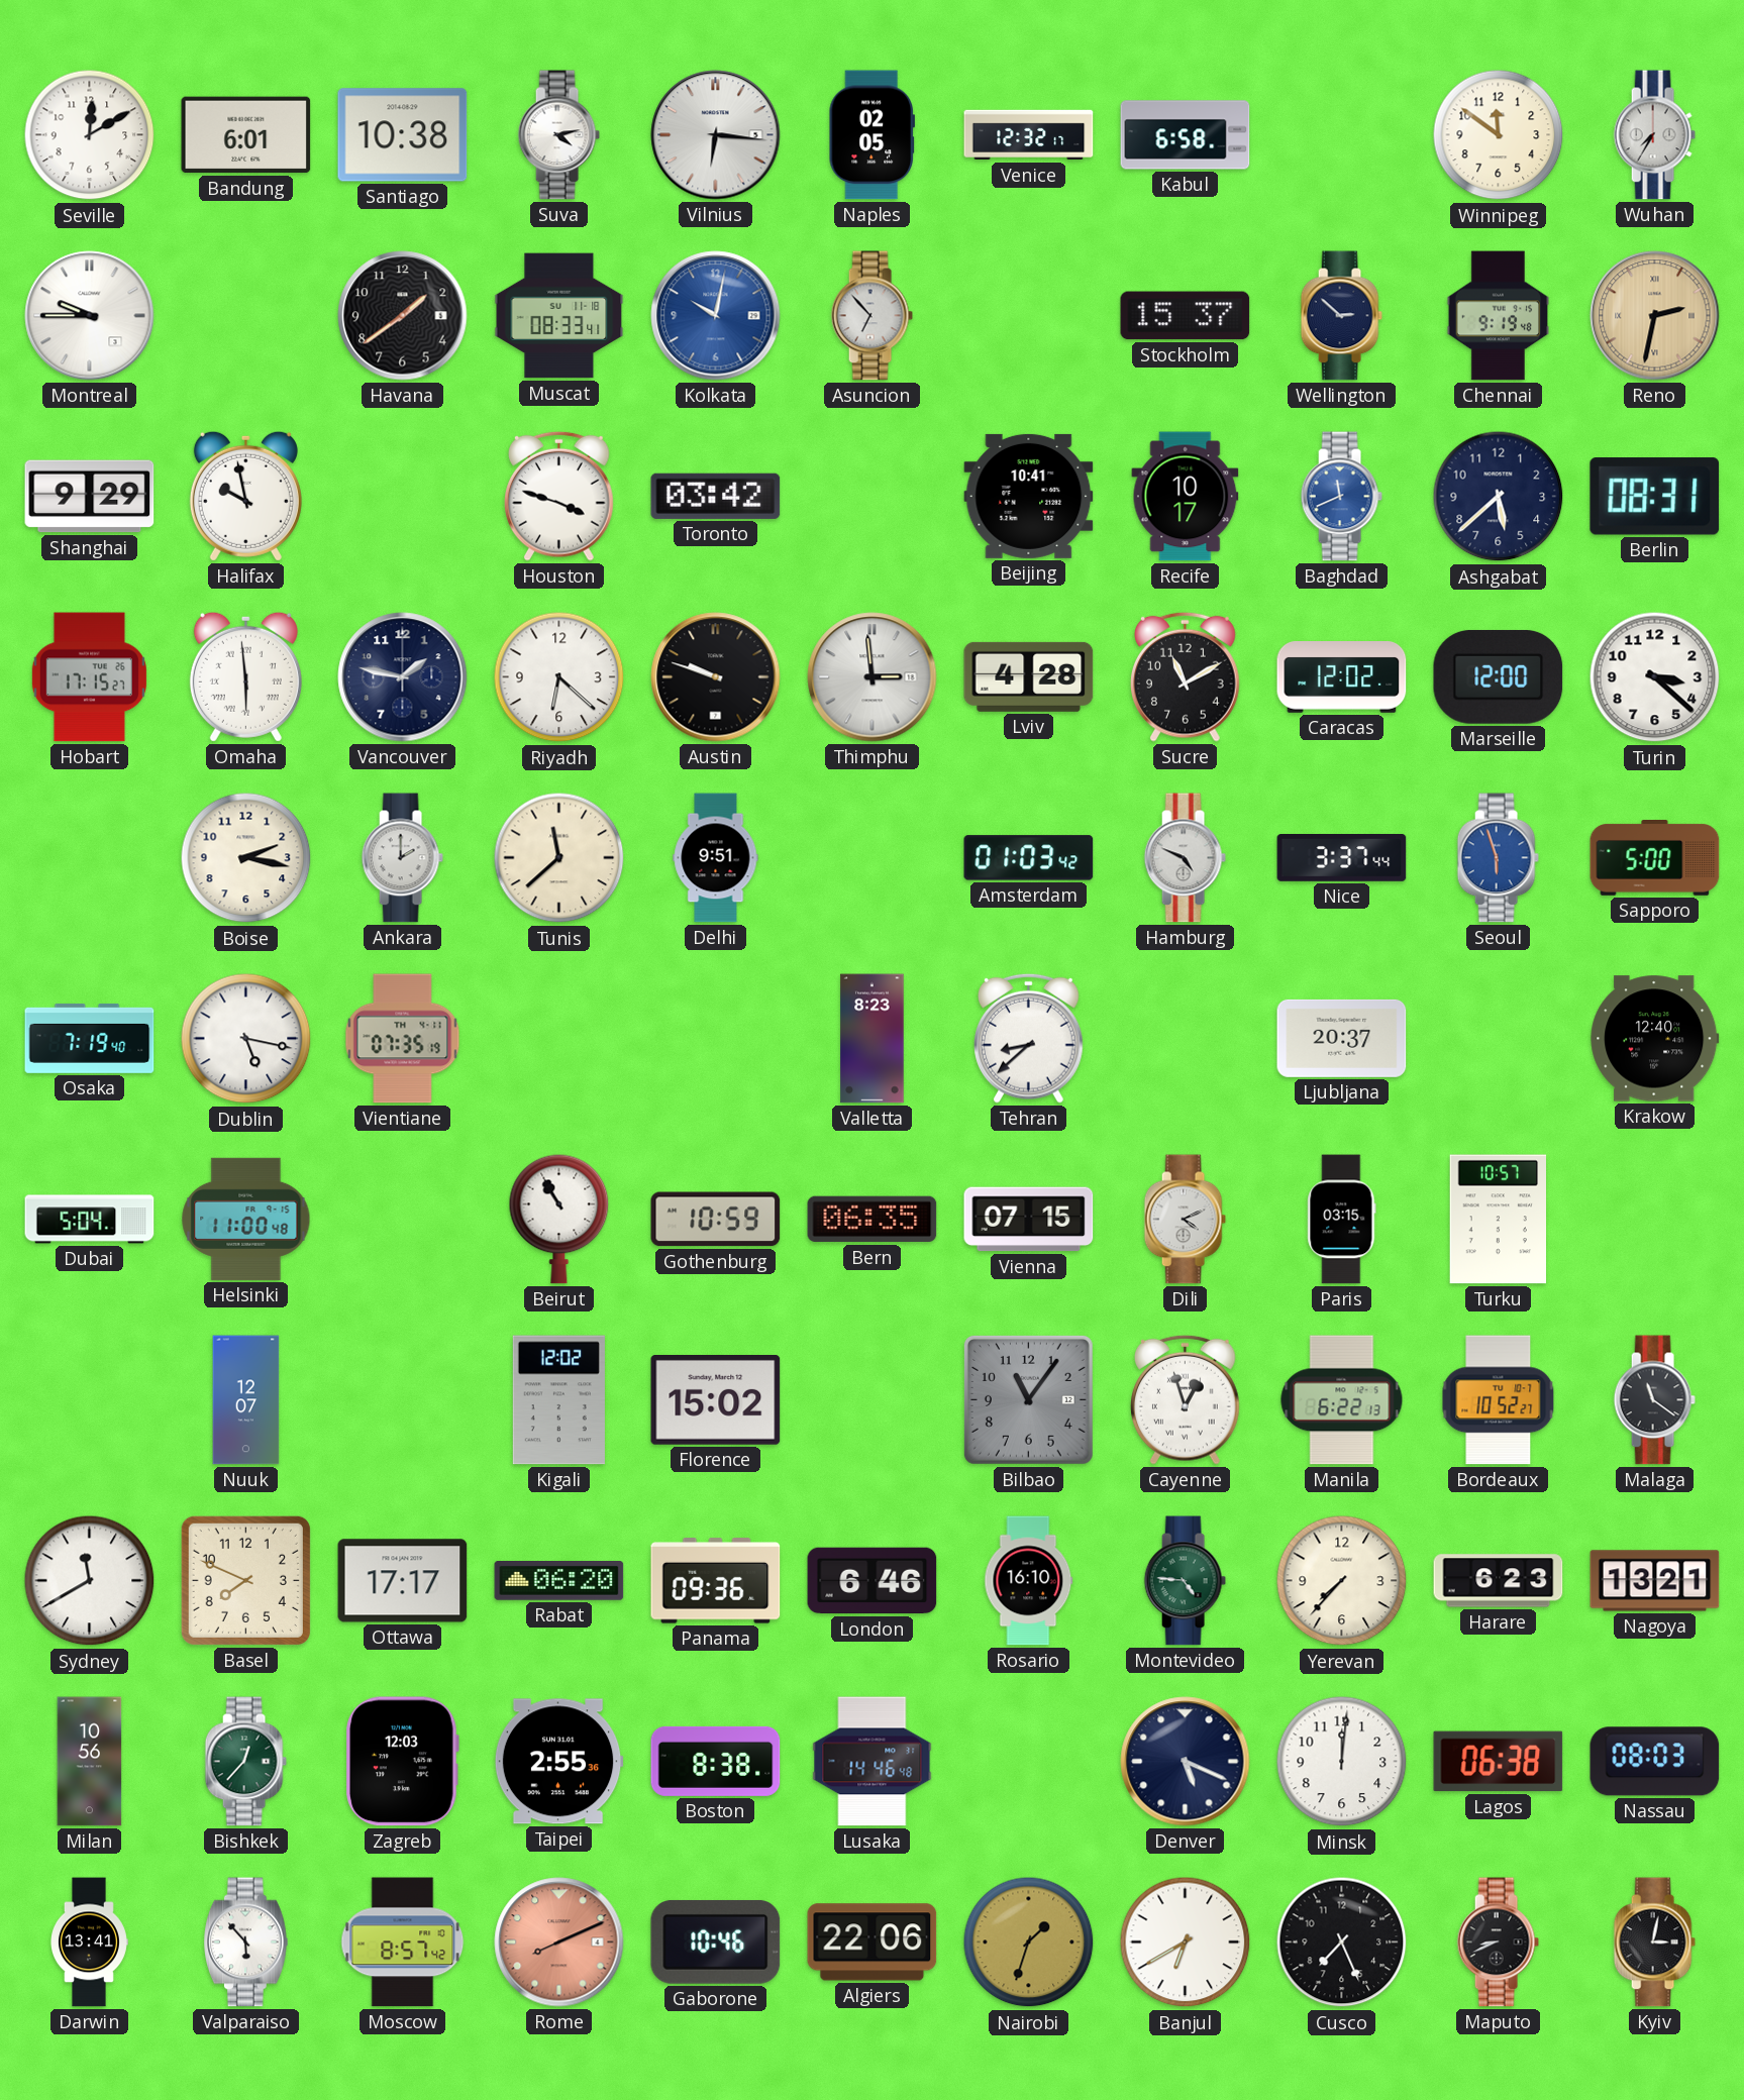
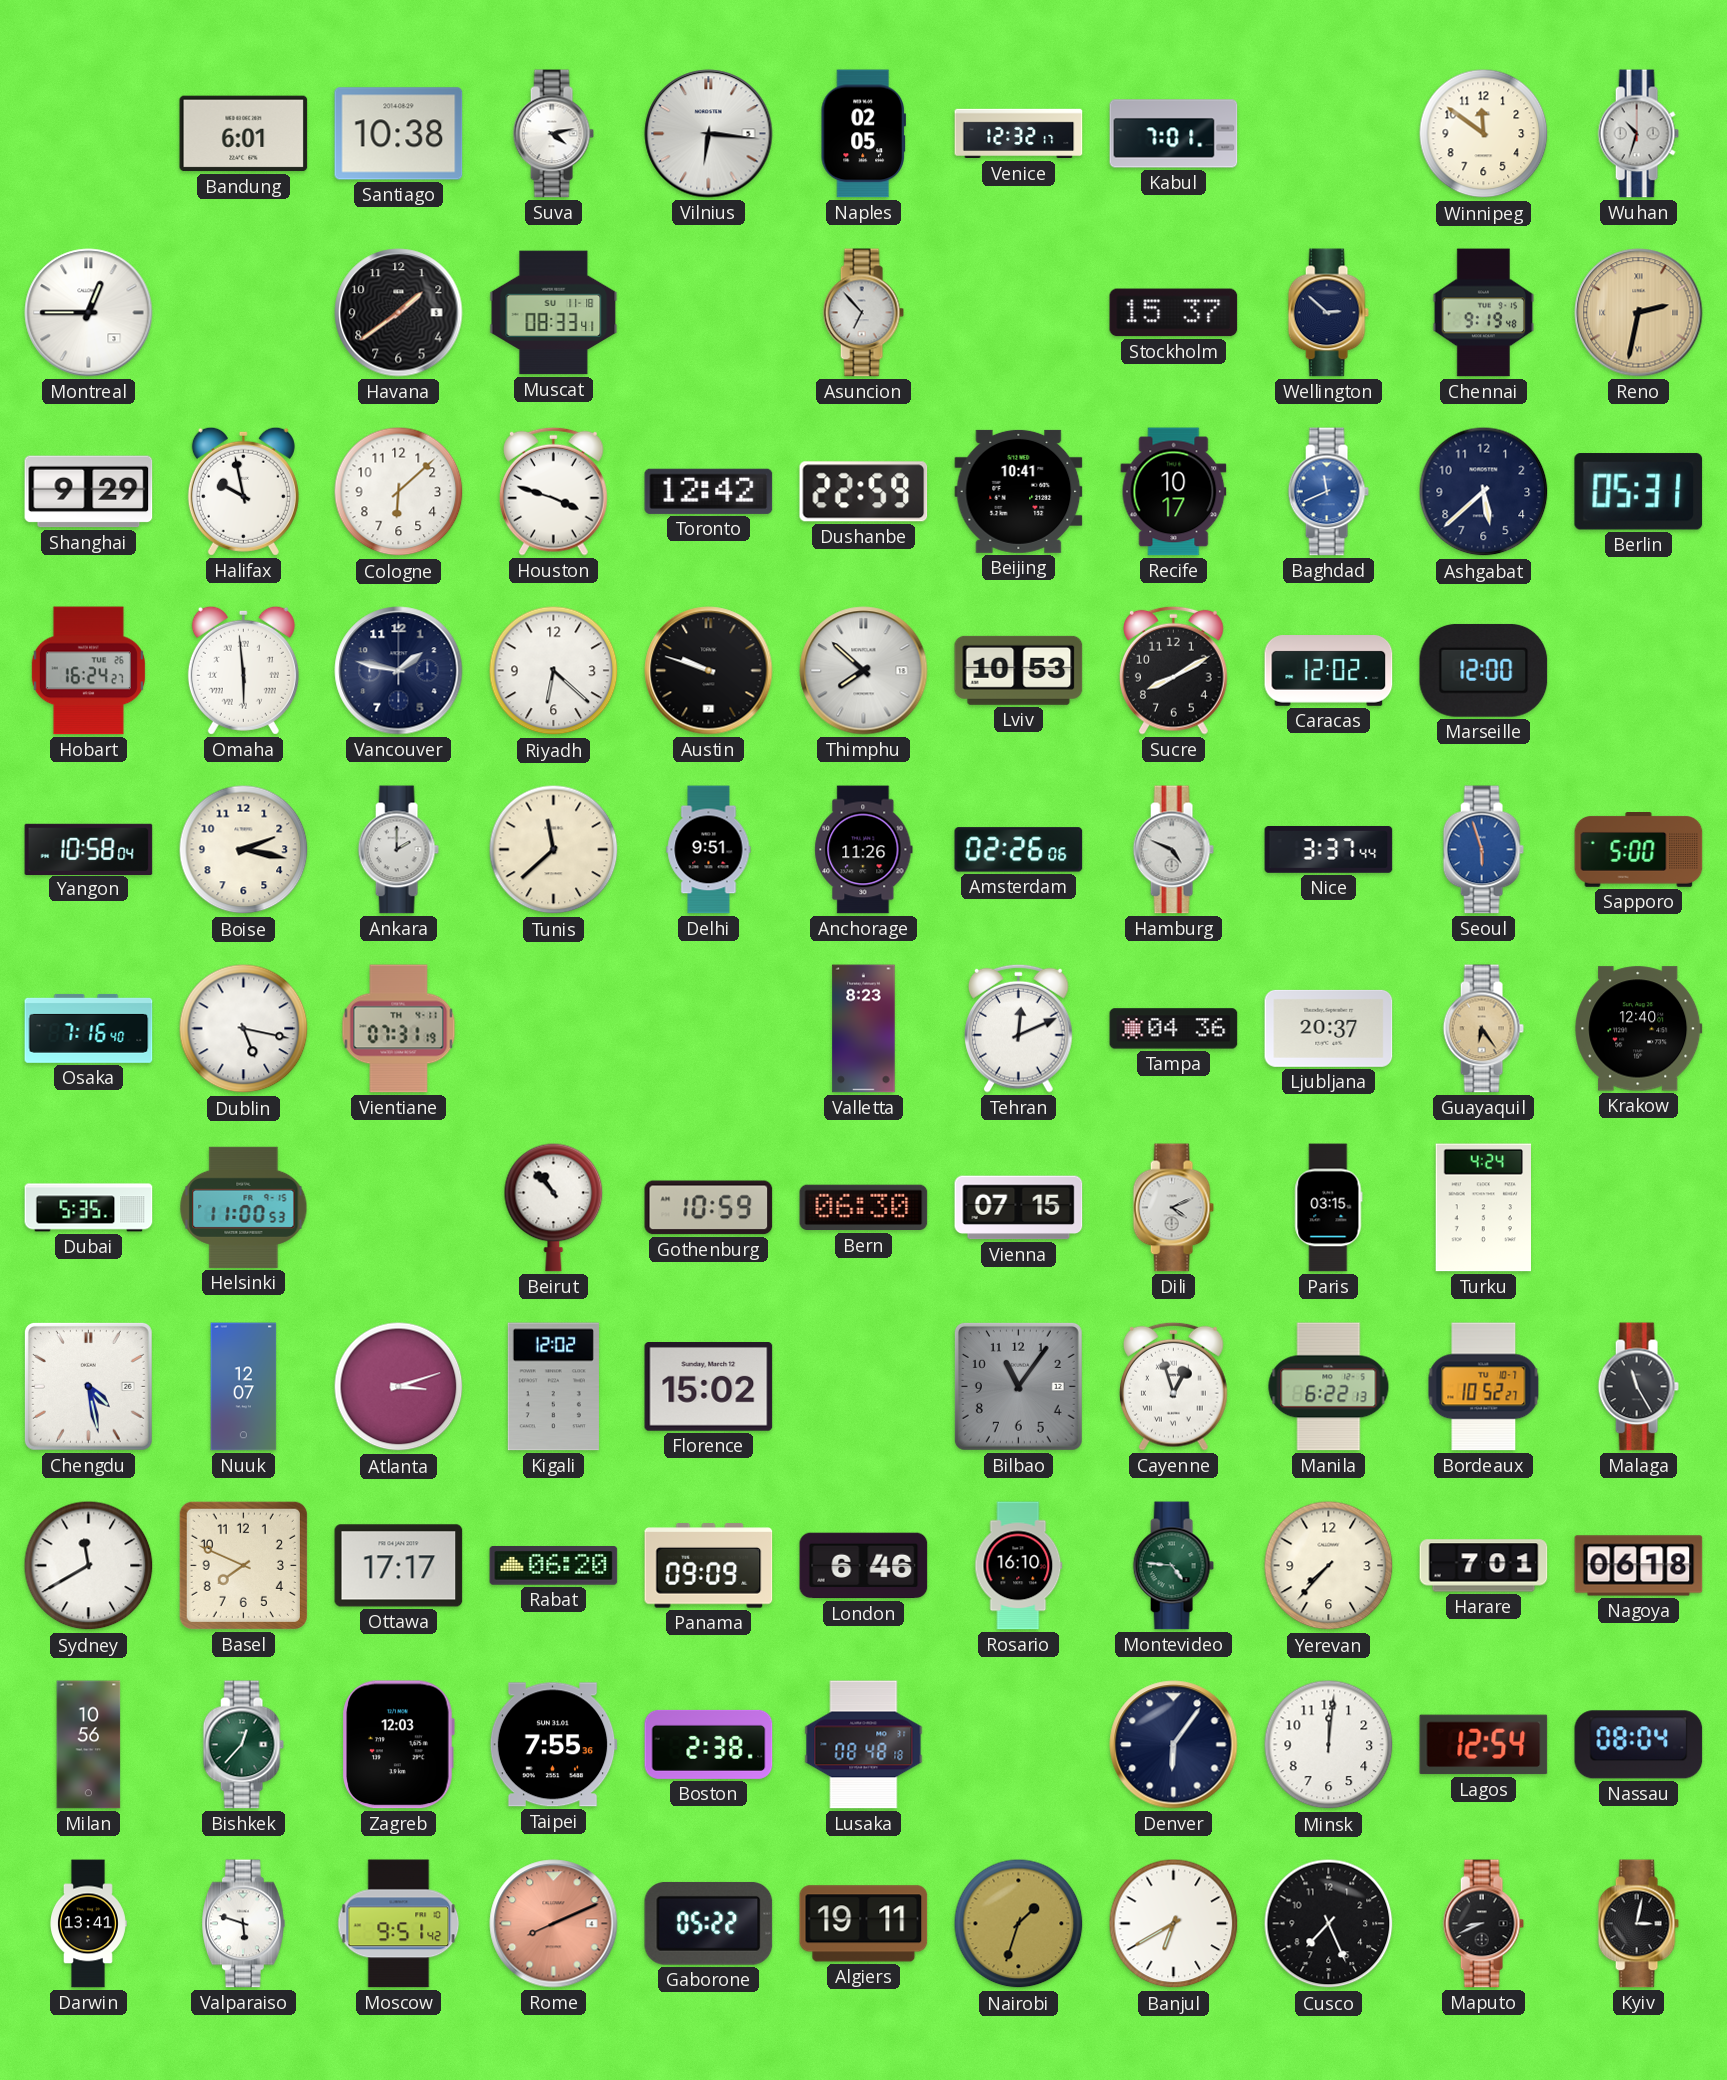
Seville: 12:10 -> none (90, 135)
Kabul: 6:58 -> 7:01 (1174, 134)
Wuhan: 7:35 -> 10:33 (1638, 134)
Montreal: 9:45 -> 12:45 (89, 313)
Kolkata: 10:02 -> none (716, 316)
Cologne: none -> 6:08 (399, 492)
Toronto: 03:42 -> 12:42 (709, 491)
Dushanbe: none -> 22:59 (864, 492)
Berlin: 08:31 -> 05:31 (1639, 492)
Hobart: 17:15 -> 16:24 (88, 671)
Thimphu: 2:59 -> 7:52 (864, 671)
Lviv: 4:28 -> 10:53 (1019, 670)
Sucre: 11:10 -> 8:10 (1174, 670)
Turin: 3:22 -> none (1655, 677)
Yangon: none -> 10:58 (89, 849)
Anchorage: none -> 11:26 (864, 850)
Amsterdam: 01:03 -> 02:26 (1019, 850)
Osaka: 7:19 -> 7:16 (89, 1028)
Vientiane: 07:35 -> 07:31 (399, 1029)
Tehran: 8:38 -> 12:11 (1019, 1028)
Tampa: none -> 04:36 (1174, 1029)
Guayaquil: none -> 6:24 (1483, 1029)
Dubai: 5:04 -> 5:35 (89, 1208)
Helsinki: 11:00:48 -> 11:00:53 (244, 1207)
Beirut: 10:55 -> 10:53 (554, 1207)
Bern: 06:35 -> 06:30 (864, 1208)
Turku: 10:57 -> 4:24 (1483, 1208)
Chengdu: none -> 4:28 (88, 1386)
Atlanta: none -> 3:12 (399, 1387)
Malaga: 11:21 -> 11:25 (1638, 1387)
Panama: 09:36 -> 09:09 (709, 1566)
Harare: 6:23 -> 7:01 (1484, 1566)
Nagoya: 13:21 -> 06:18 (1639, 1566)
Taipei: 2:55 -> 7:55 (553, 1745)
Boston: 8:38 -> 2:38 (709, 1744)
Lusaka: 14:46 -> 08:48 (864, 1745)
Denver: 5:19 -> 6:06 (1174, 1745)
Lagos: 06:38 -> 12:54 (1484, 1745)
Nassau: 08:03 -> 08:04 (1639, 1745)
Valparaiso: 5:53 -> 5:48 (244, 1924)
Moscow: 8:57 -> 9:51 (399, 1924)
Gaborone: 10:46 -> 05:22 (709, 1923)
Algiers: 22:06 -> 19:11 (864, 1924)
